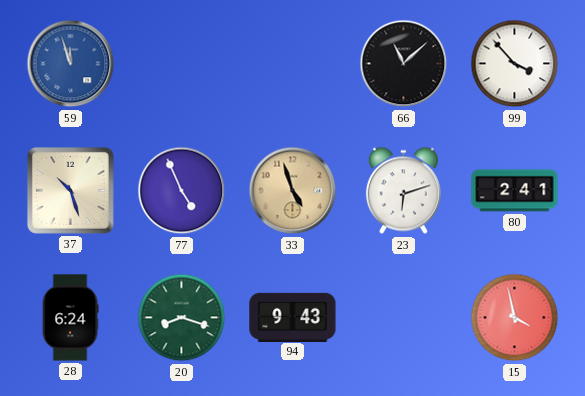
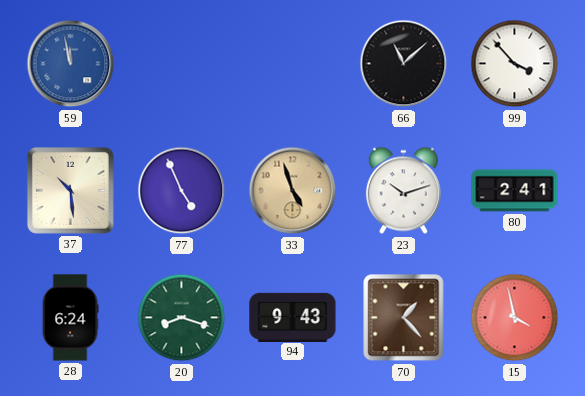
59: 11:57 -> 11:58 (71, 64)
37: 10:27 -> 10:29 (70, 190)
23: 6:12 -> 10:12 (403, 191)
70: none -> 1:23 (404, 318)
